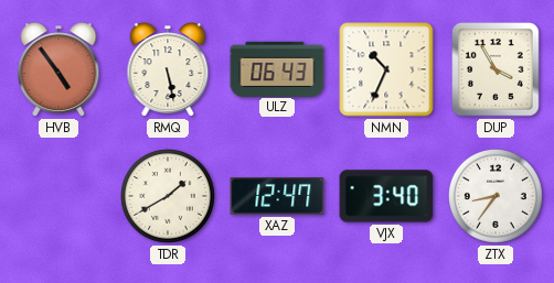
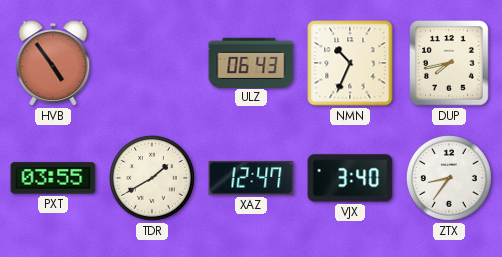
RMQ: 5:28 -> none (168, 69)
DUP: 3:55 -> 7:43 (449, 63)
PXT: none -> 03:55 (53, 178)
